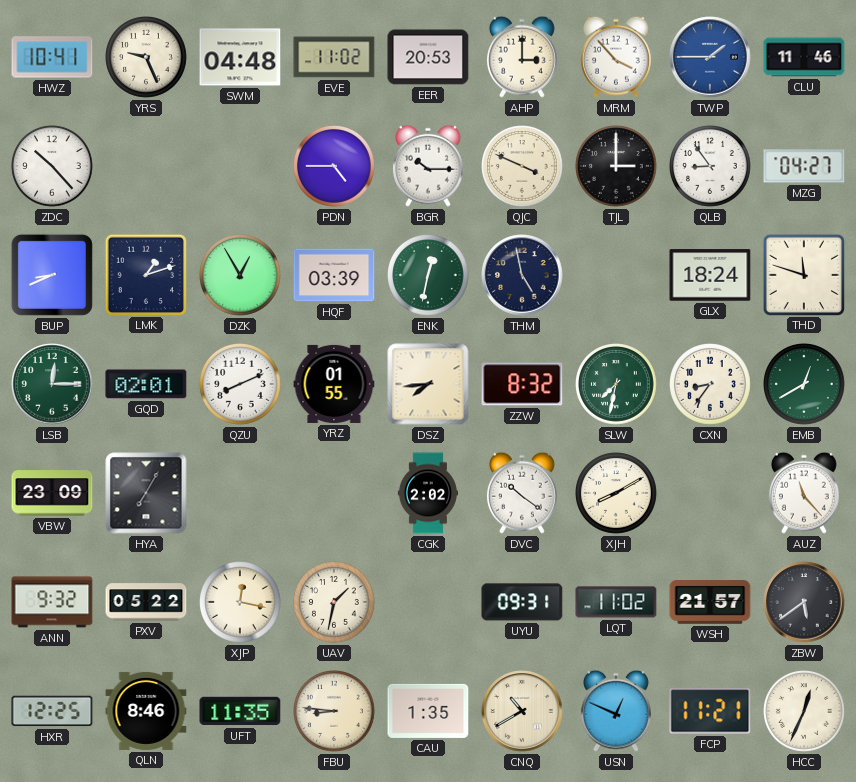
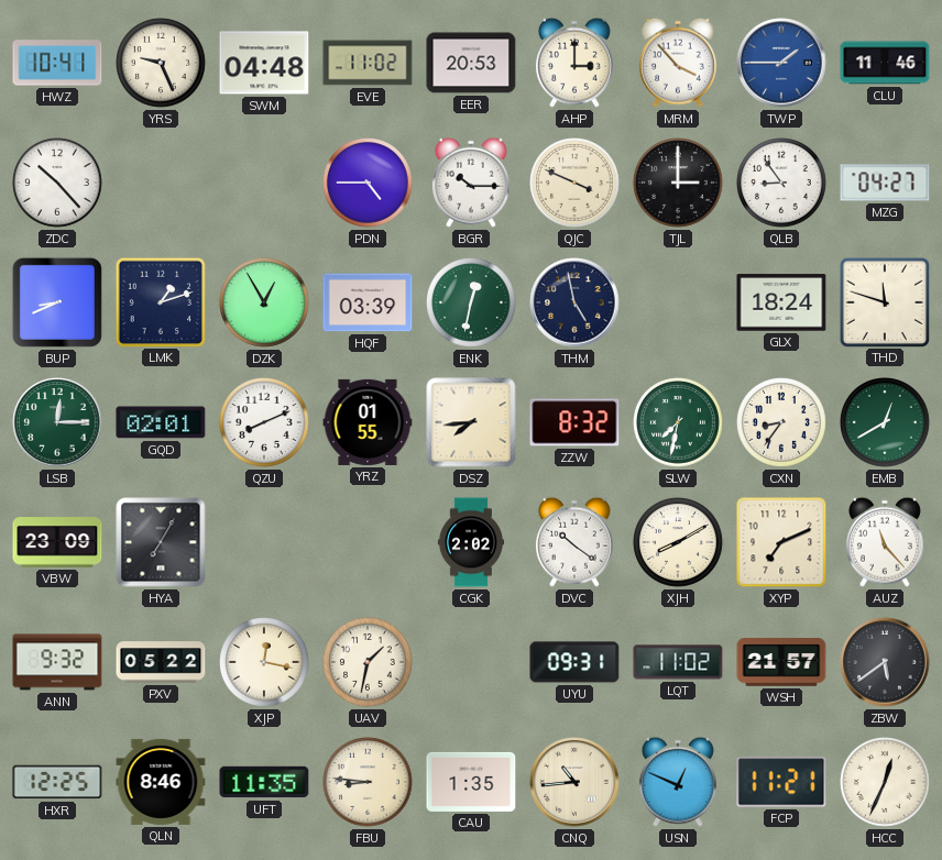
XYP: none -> 7:11 (781, 542)
CNQ: 10:40 -> 10:44 (574, 782)
